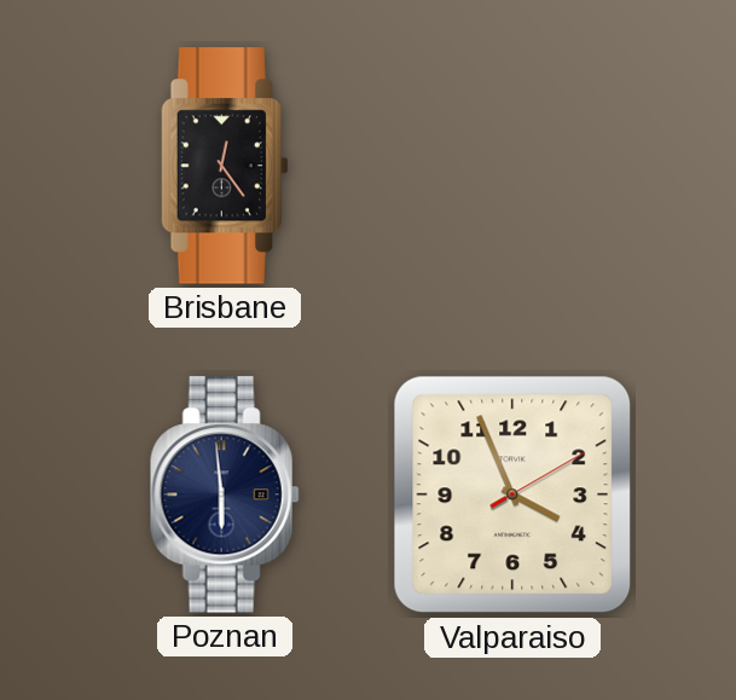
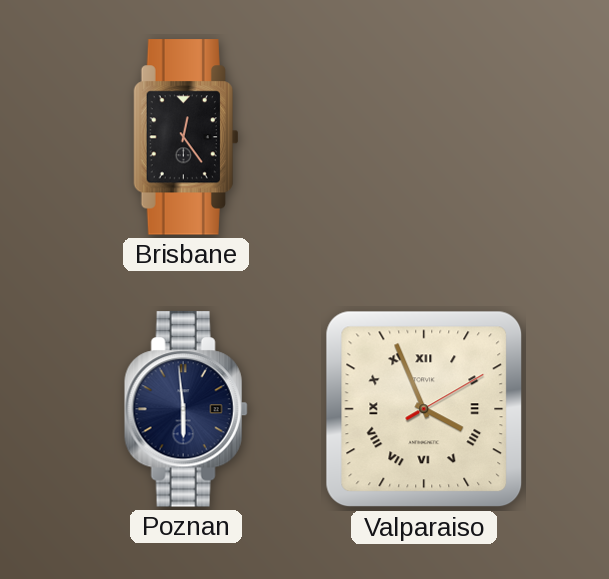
Valparaiso numerals: Arabic -> Roman (424, 409)
